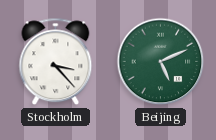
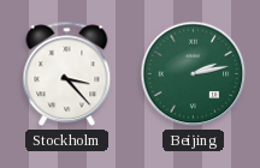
Beijing: 5:11 -> 2:13 (194, 74)
